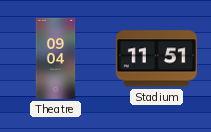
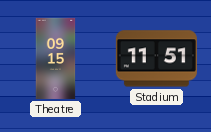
Theatre: 09:04 -> 09:15 (56, 58)
